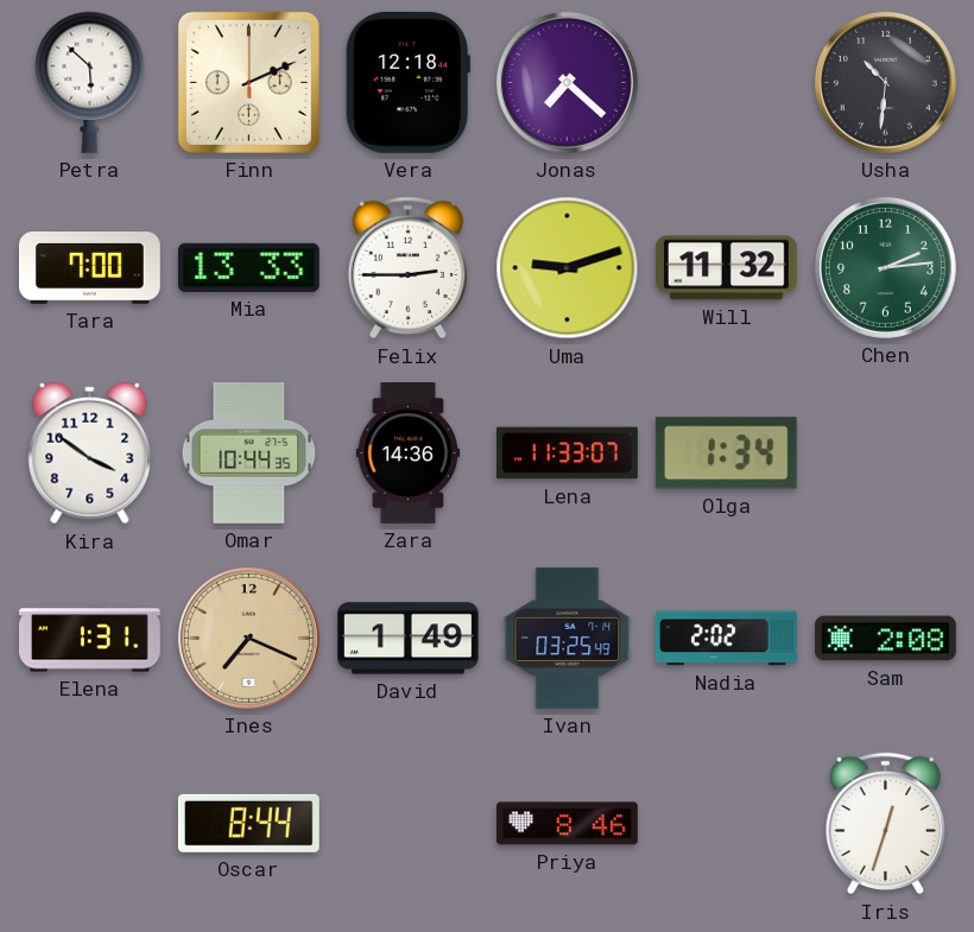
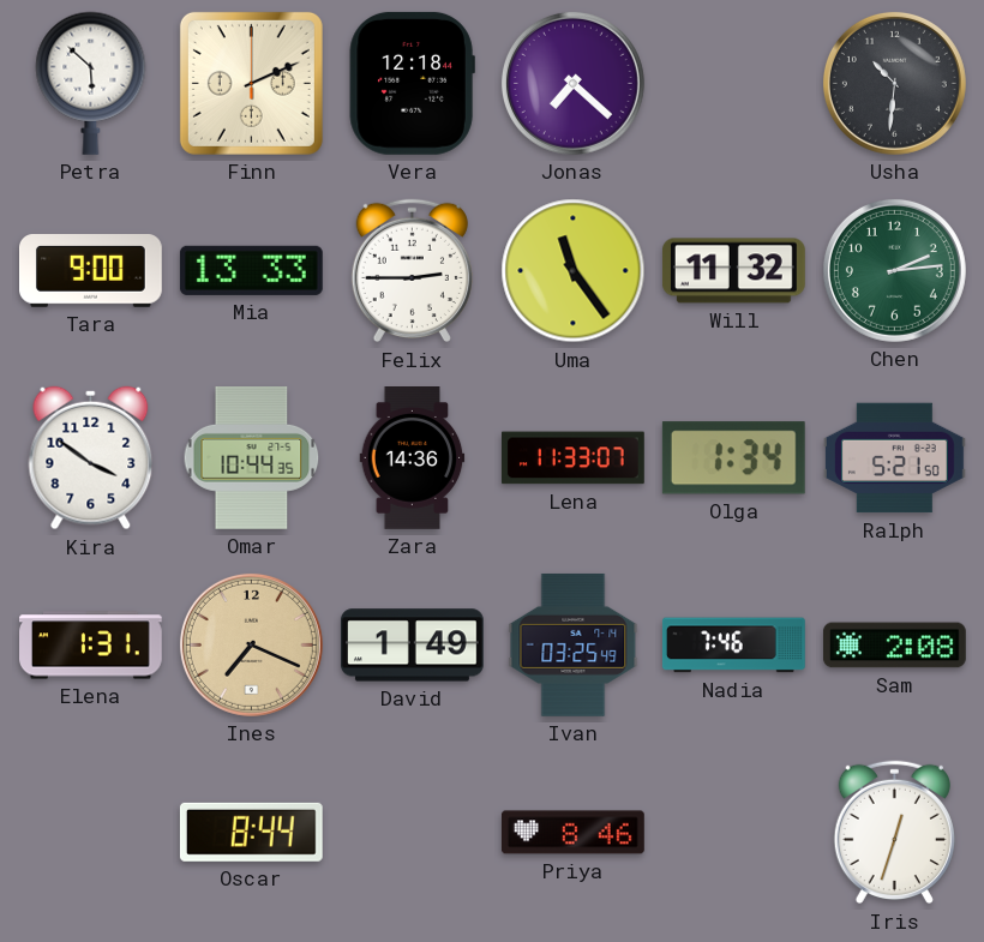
Tara: 7:00 -> 9:00 (91, 271)
Uma: 9:12 -> 11:24 (574, 271)
Ralph: none -> 5:21 (894, 458)
Nadia: 2:02 -> 7:46 (733, 646)
